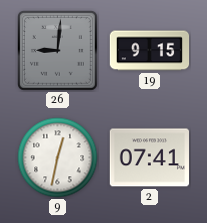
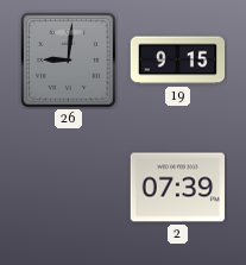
9: 12:32 -> none (58, 158)
2: 07:41 -> 07:39 (178, 188)
